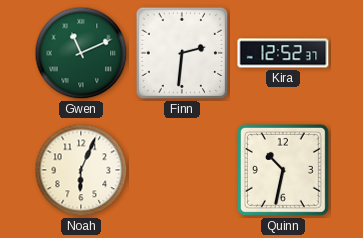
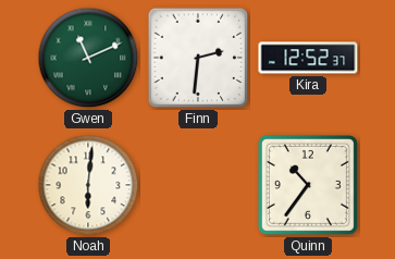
Noah: 6:04 -> 6:01 (88, 185)
Quinn: 10:32 -> 10:36 (308, 185)
